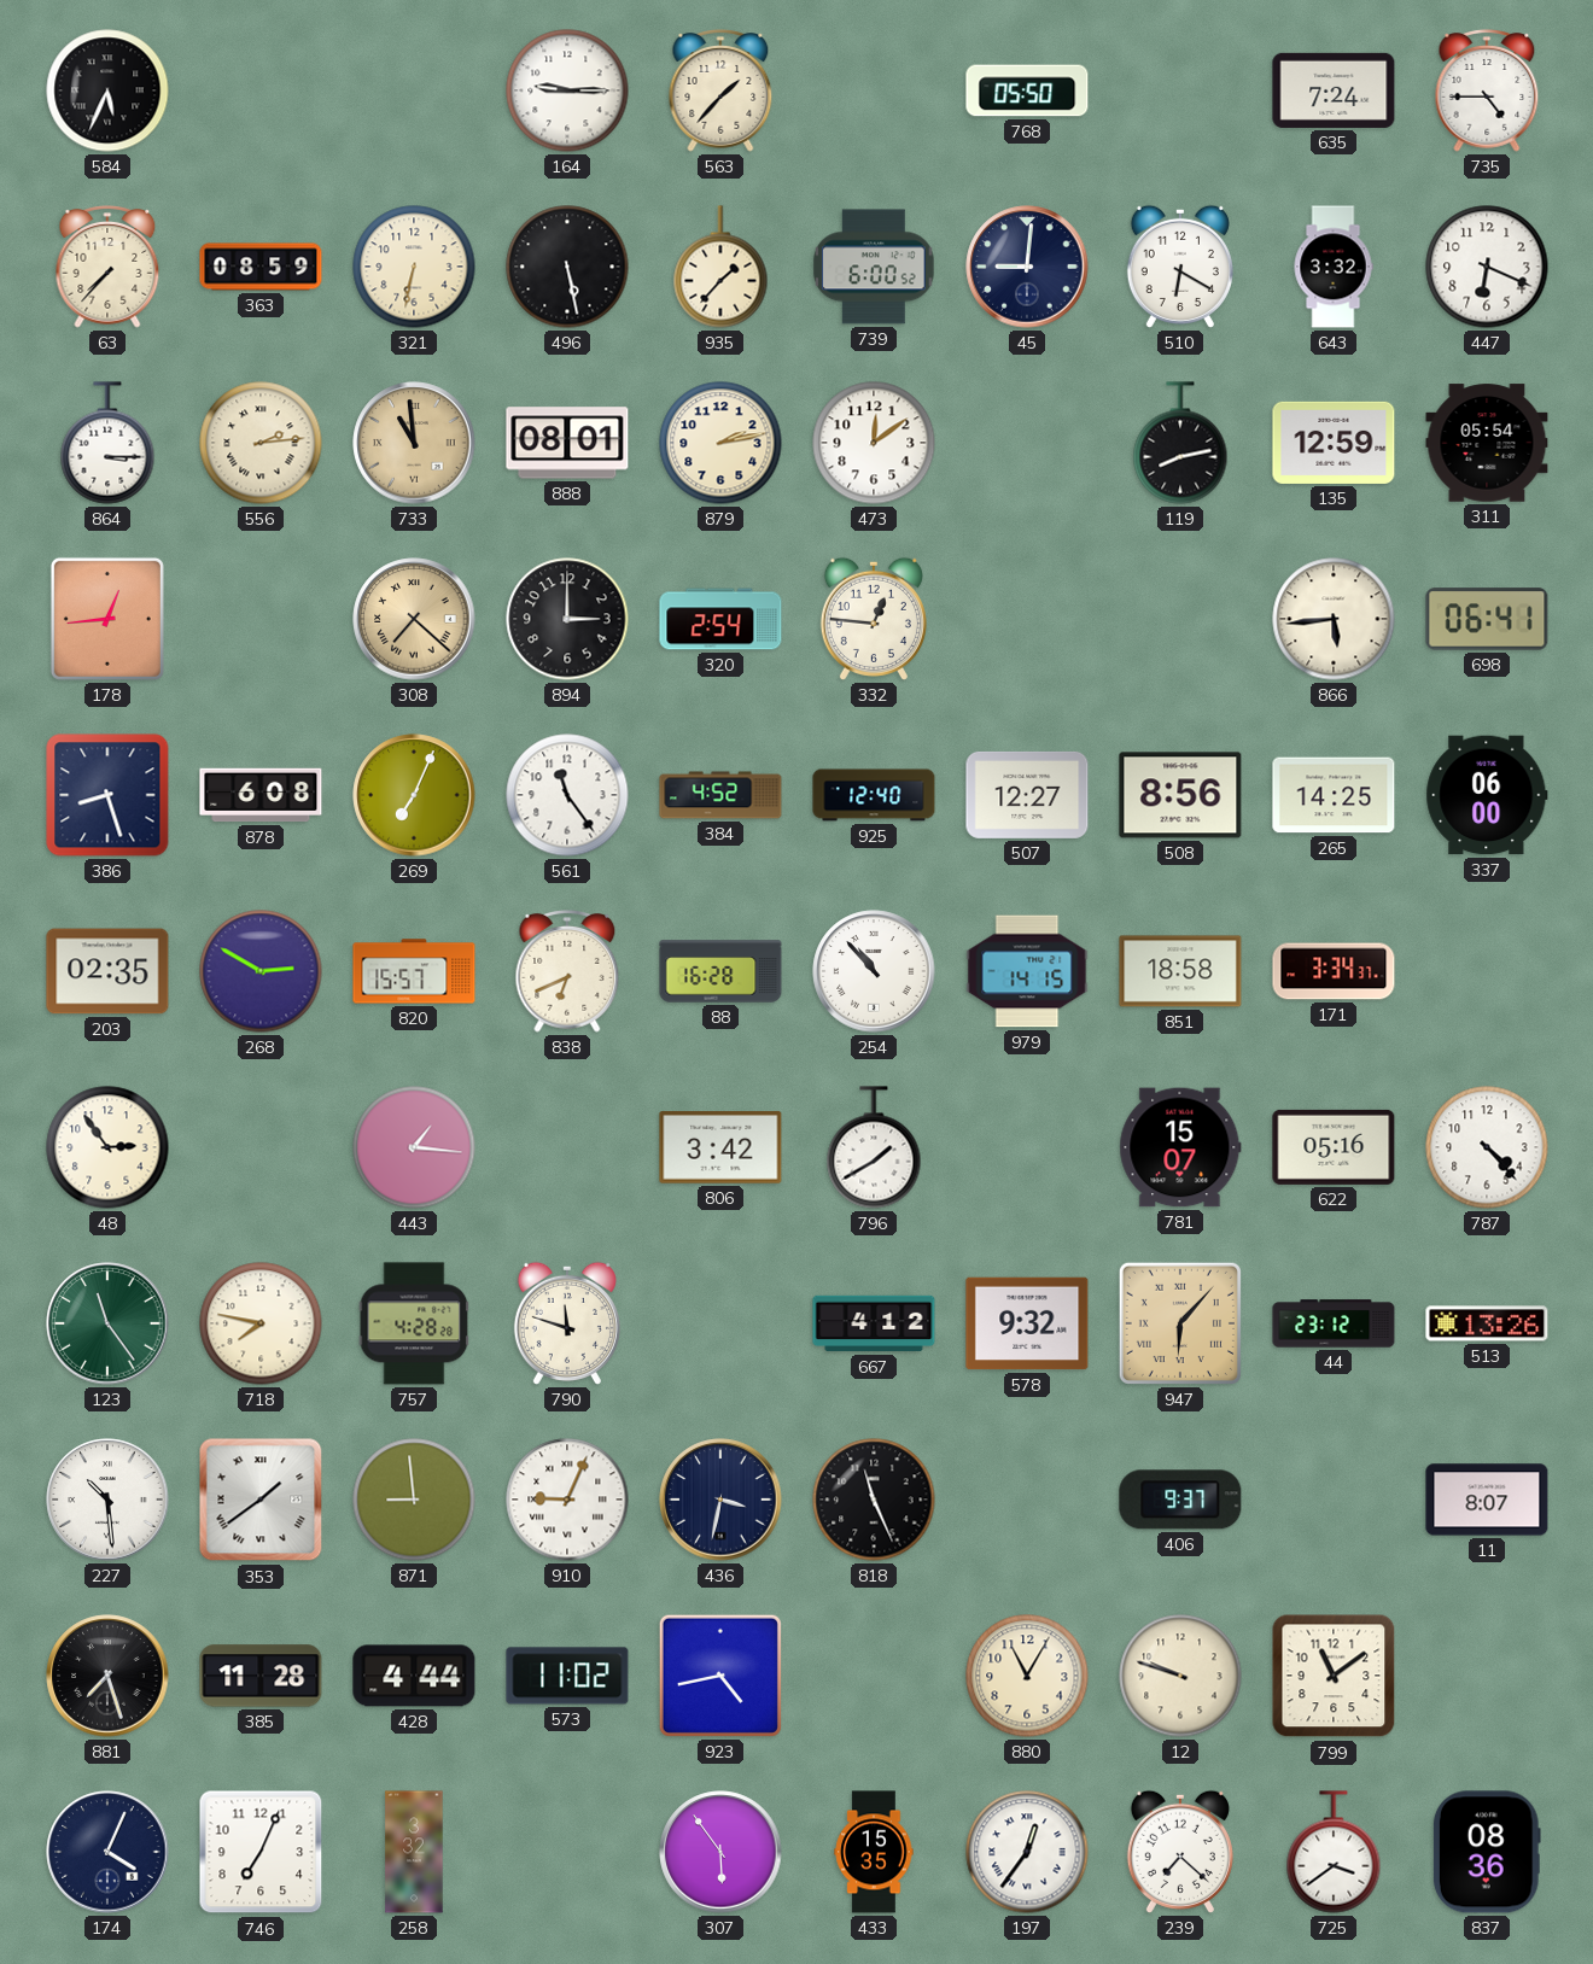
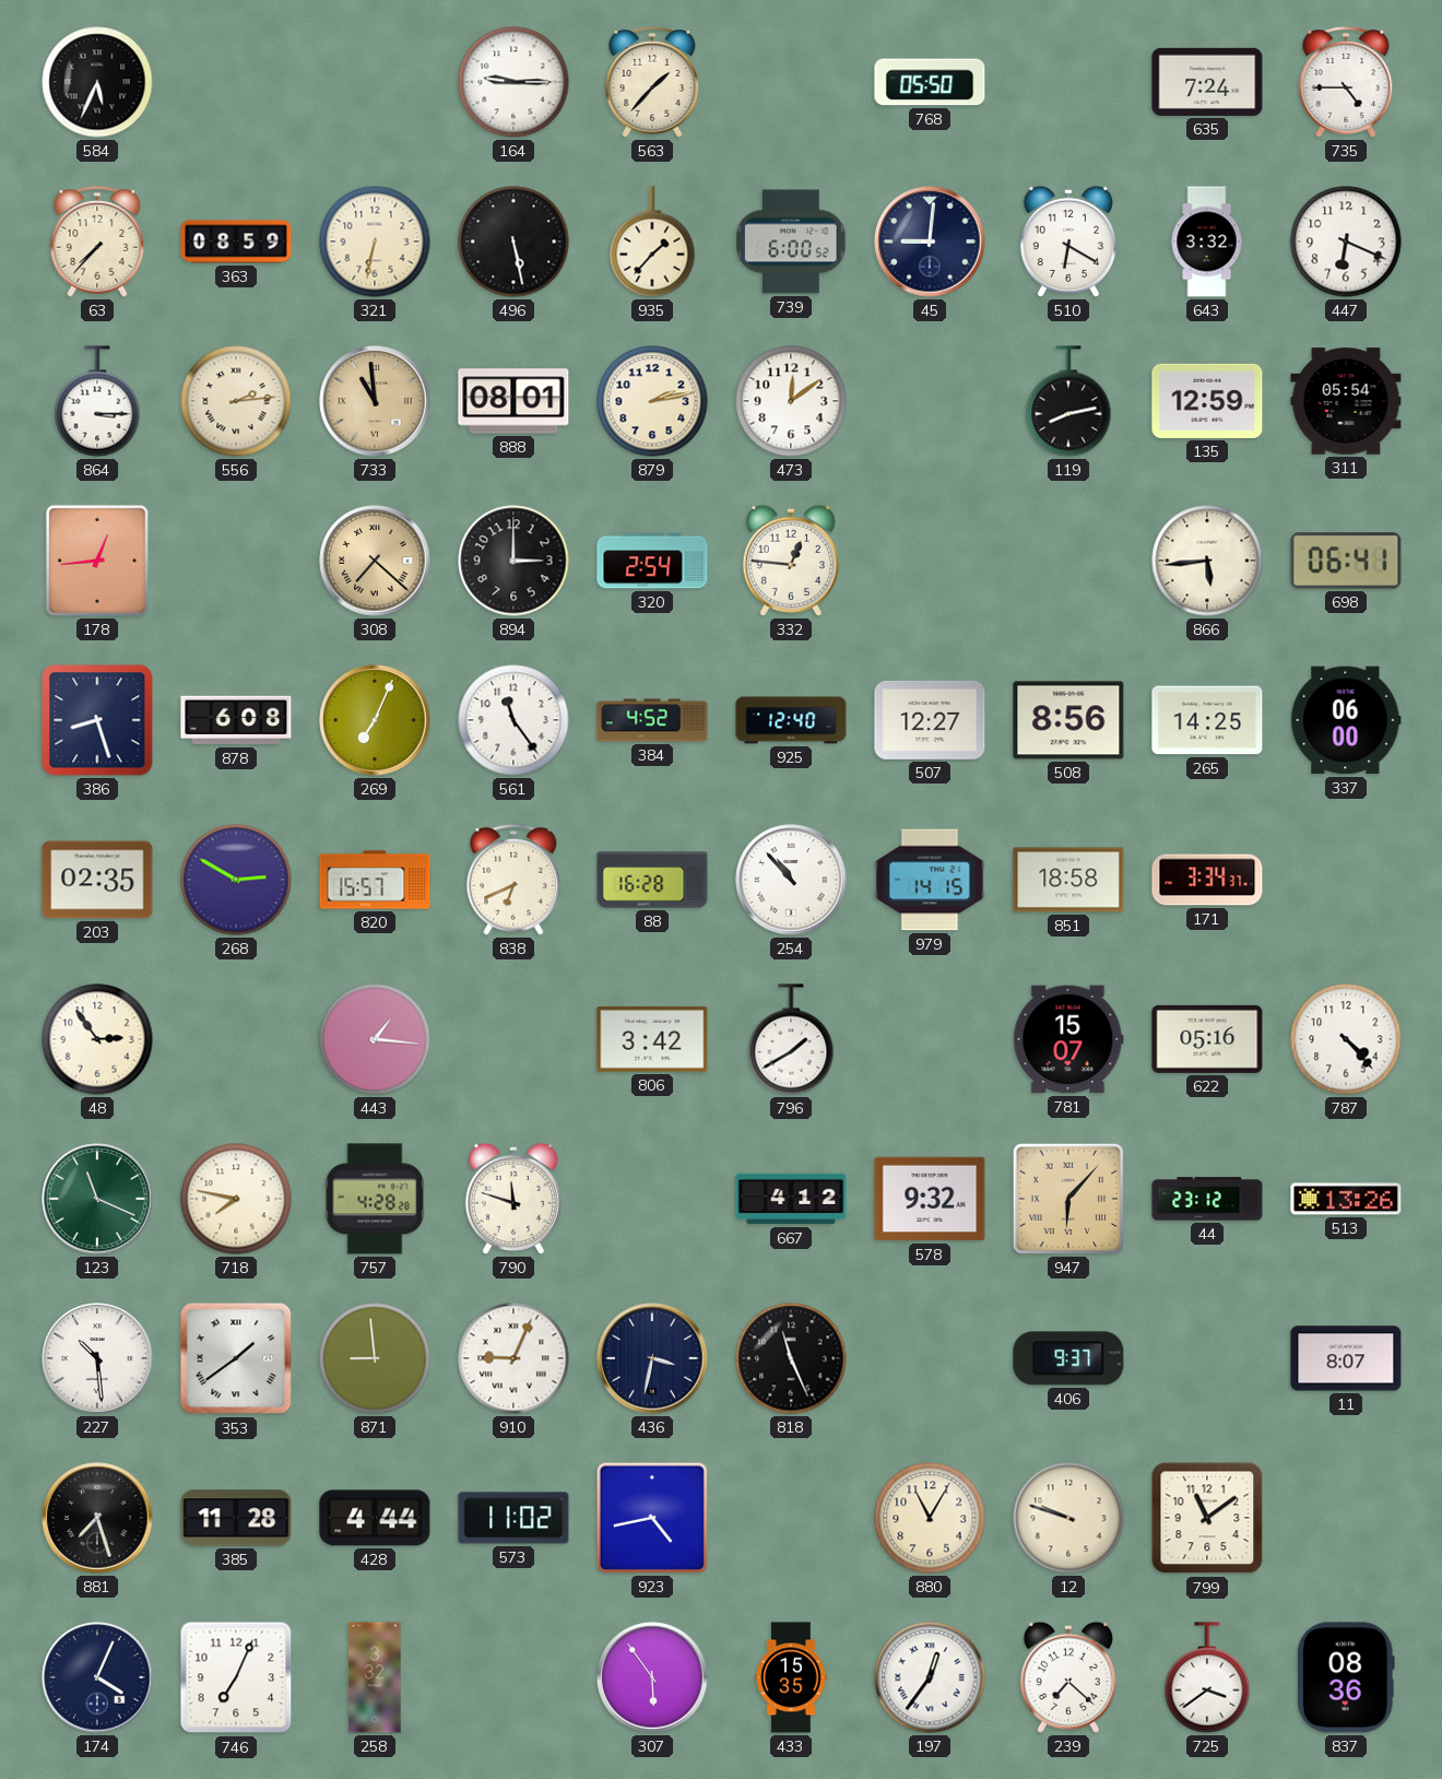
123: 11:24 -> 11:19 (97, 1199)
